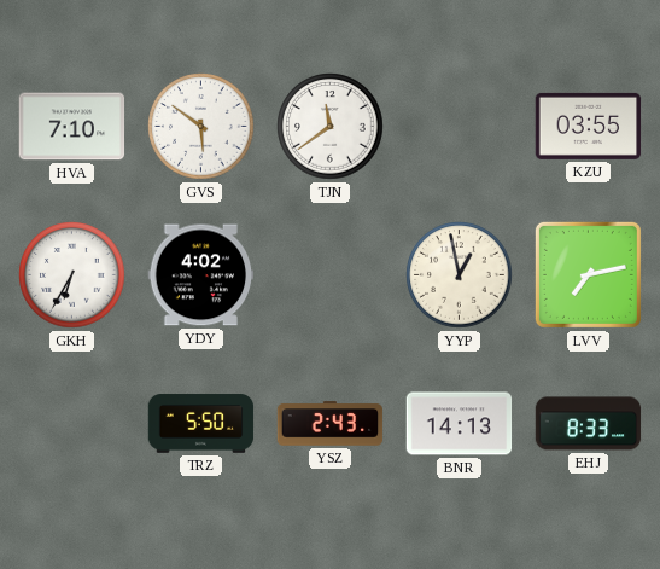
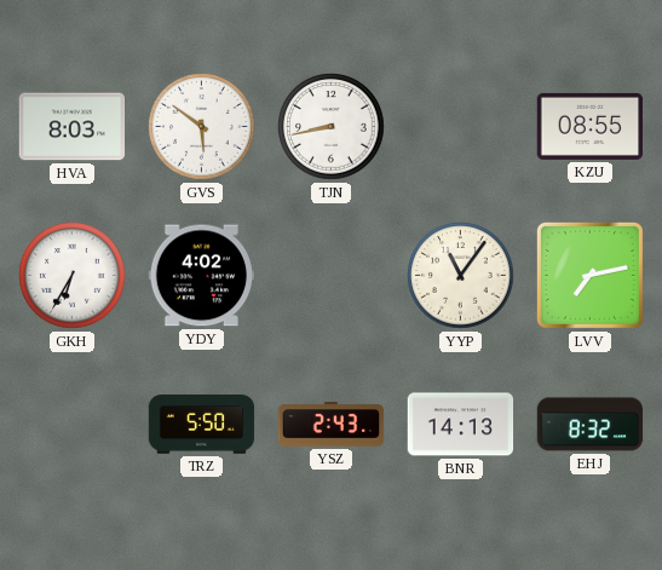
HVA: 7:10 -> 8:03 (73, 127)
TJN: 11:39 -> 8:43 (332, 127)
KZU: 03:55 -> 08:55 (591, 126)
YYP: 12:58 -> 11:06 (461, 276)
EHJ: 8:33 -> 8:32 (591, 425)
